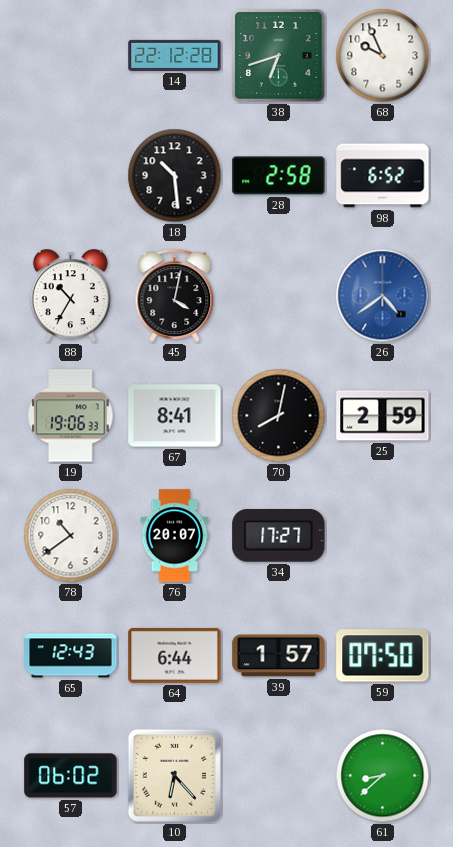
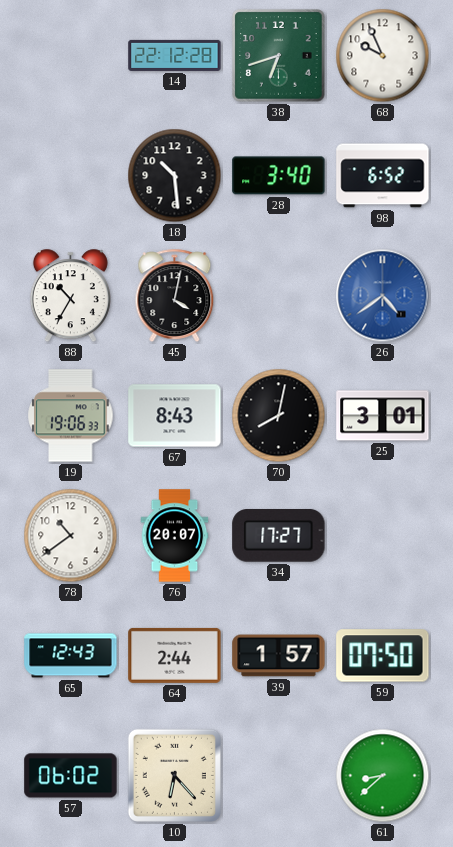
28: 2:58 -> 3:40 (279, 176)
67: 8:41 -> 8:43 (175, 416)
25: 2:59 -> 3:01 (383, 416)
64: 6:44 -> 2:44 (175, 655)
